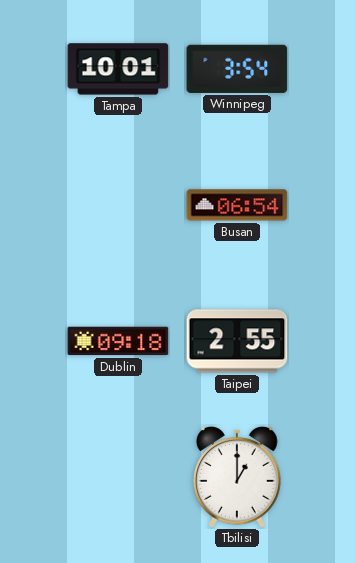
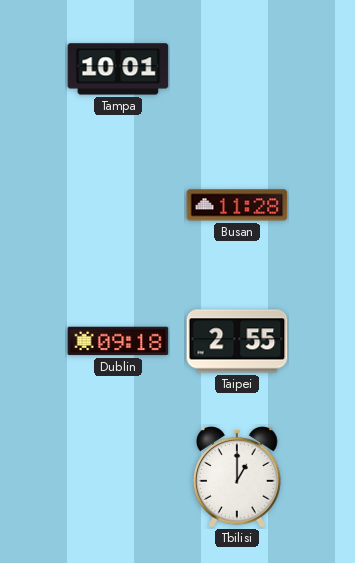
Winnipeg: 3:54 -> none (237, 69)
Busan: 06:54 -> 11:28 (237, 205)
